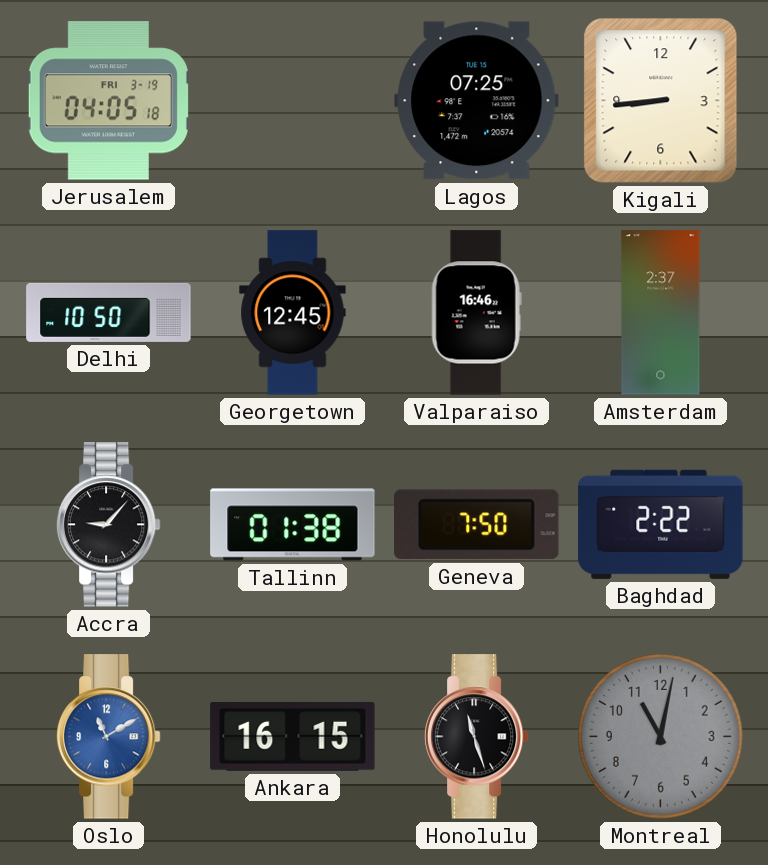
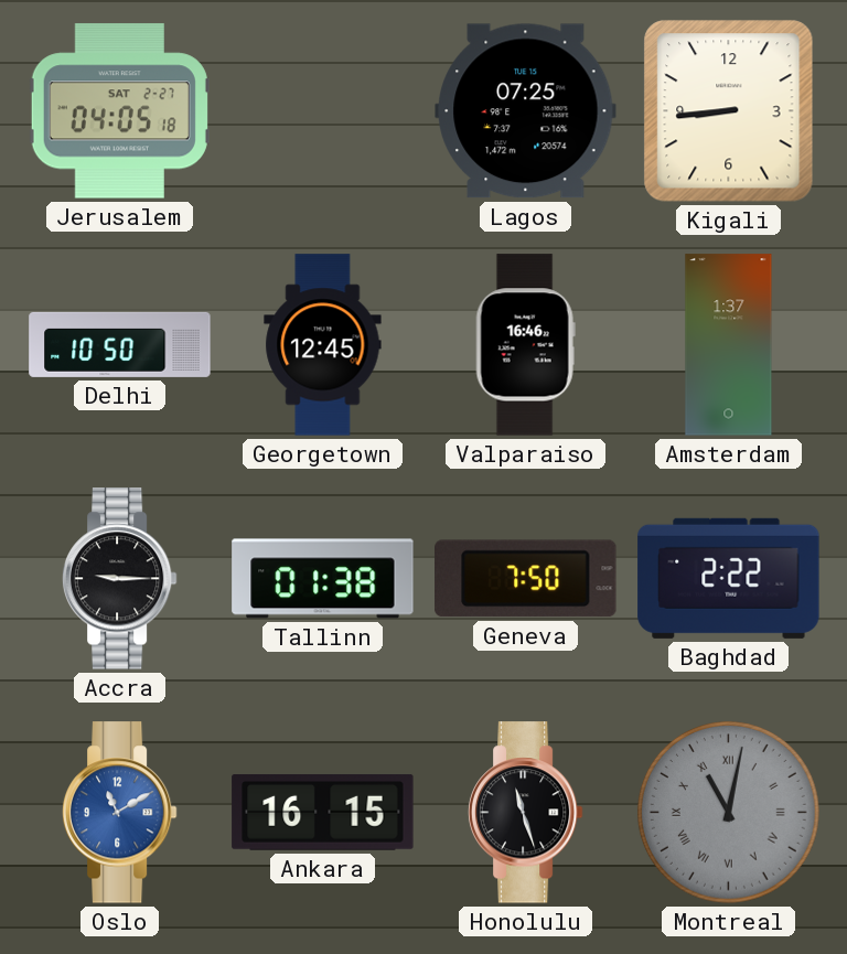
Jerusalem date: FRI 3-19 -> SAT 2-27 (119, 111)
Amsterdam: 2:37 -> 1:37 (729, 345)
Accra: 9:07 -> 9:15 (119, 579)
Montreal numerals: Arabic -> Roman (728, 812)
